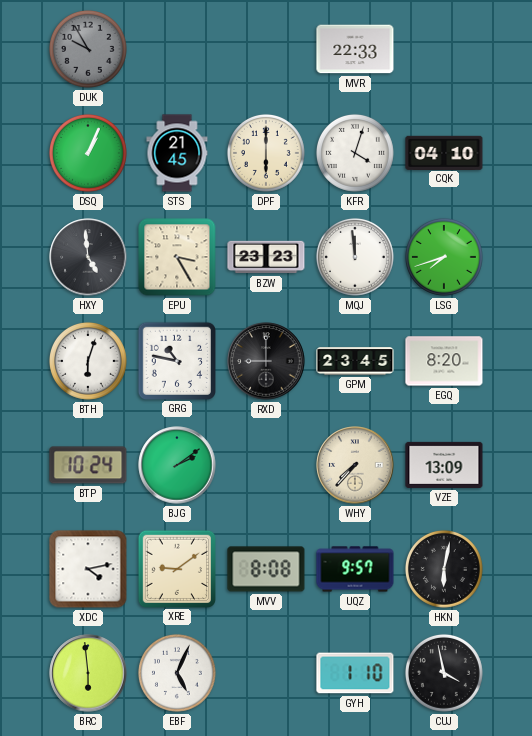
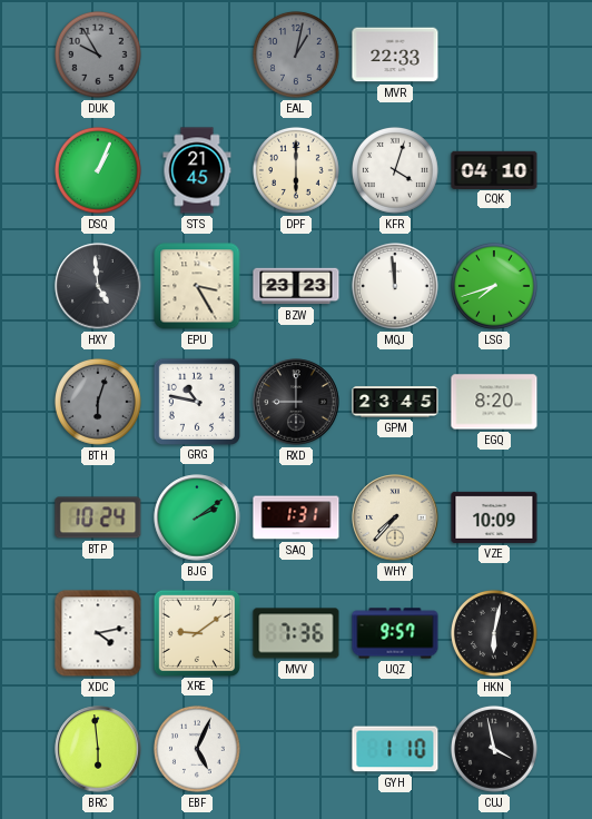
EAL: none -> 1:02 (296, 55)
BTH dial: white -> grey (98, 402)
SAQ: none -> 1:31 (296, 517)
VZE: 13:09 -> 10:09 (494, 517)
MVV: 8:08 -> 7:36 (296, 633)
